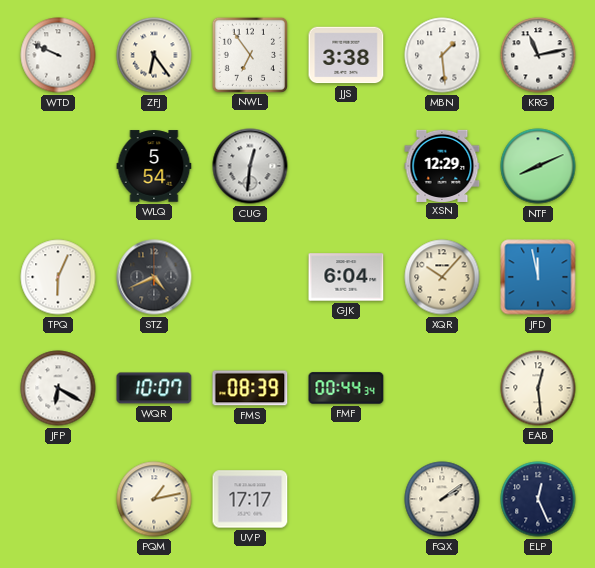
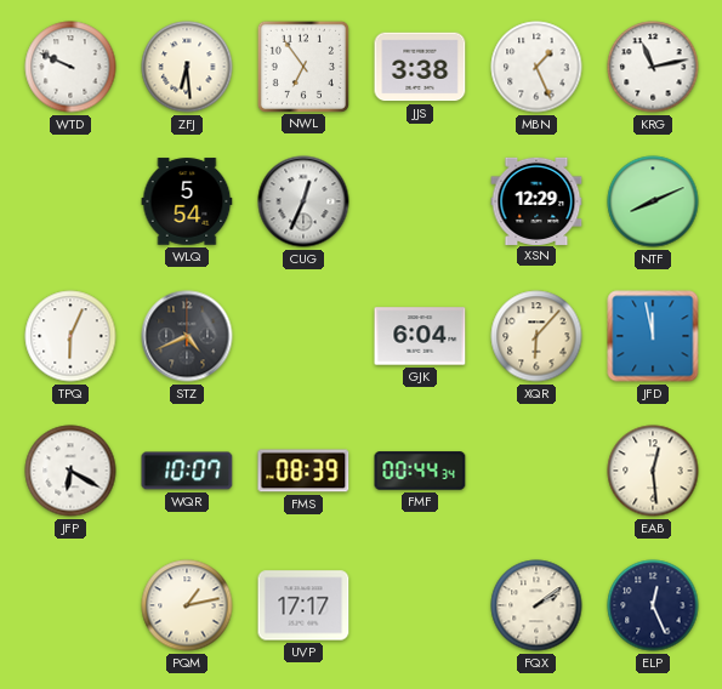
ZFJ: 6:24 -> 6:29 (187, 67)
MBN: 1:29 -> 1:26 (536, 67)
CUG: 12:31 -> 12:34 (303, 201)
XQR: 10:07 -> 6:07 (536, 336)
